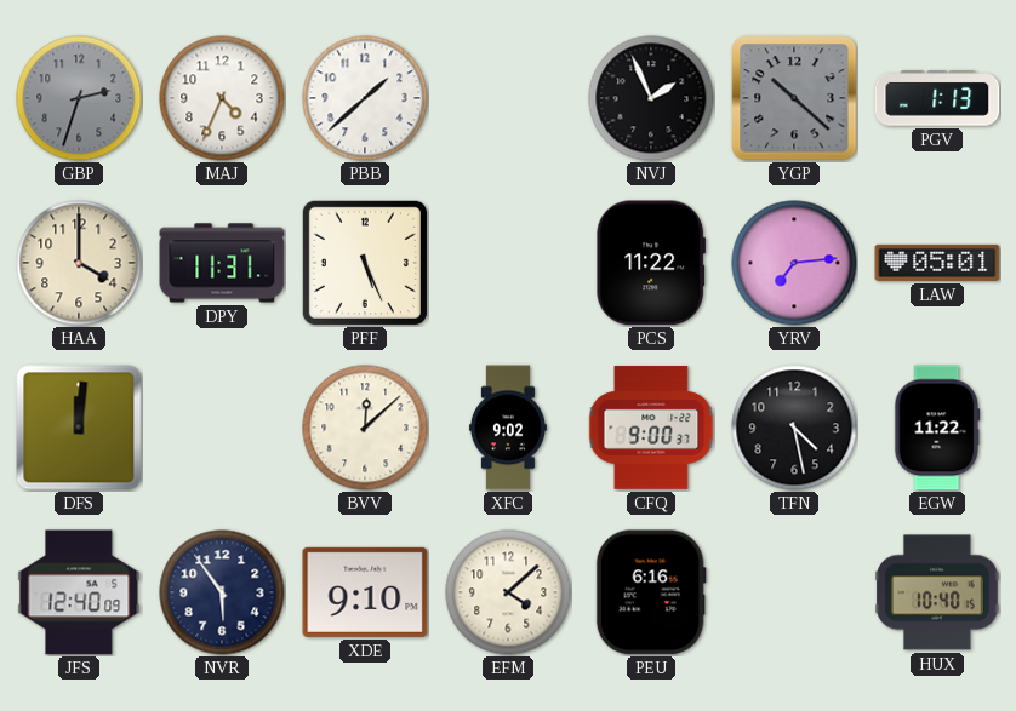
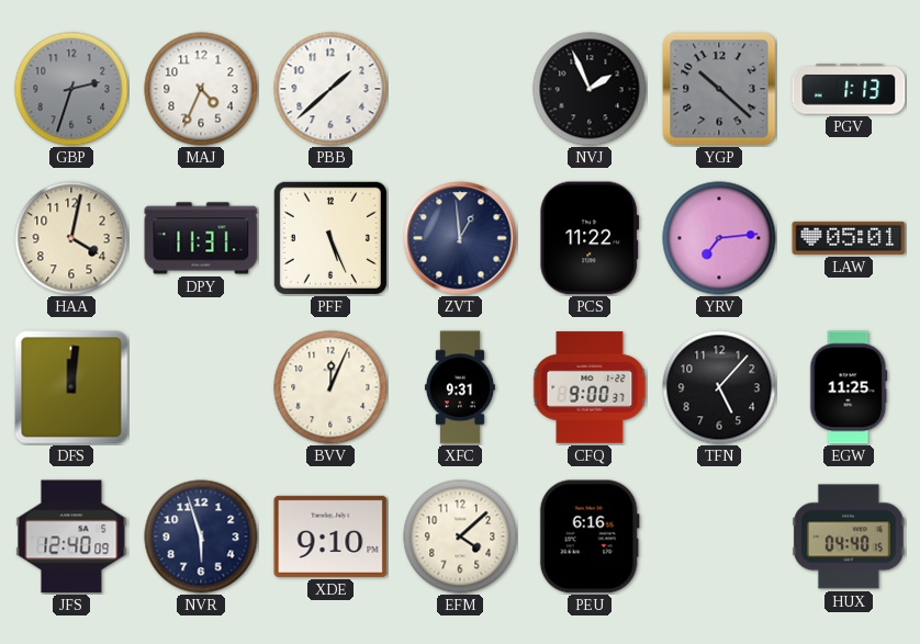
HAA: 4:00 -> 4:02 (71, 238)
ZVT: none -> 12:59 (460, 238)
BVV: 12:08 -> 12:04 (330, 387)
XFC: 9:02 -> 9:31 (460, 387)
TFN: 4:28 -> 5:07 (719, 387)
EGW: 11:22 -> 11:25 (849, 387)
NVR: 5:54 -> 5:57 (201, 536)
HUX: 10:40 -> 04:40 (850, 536)
